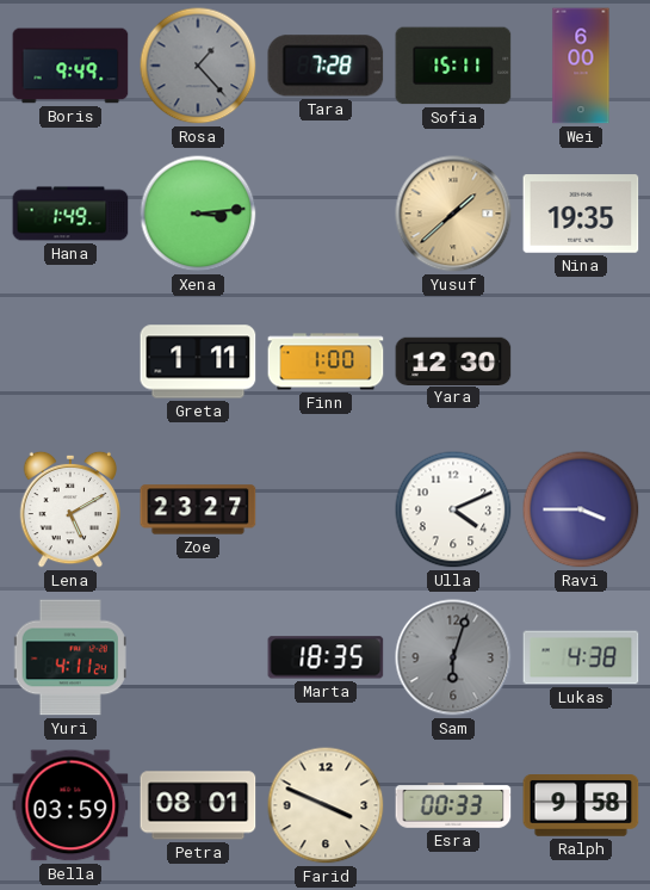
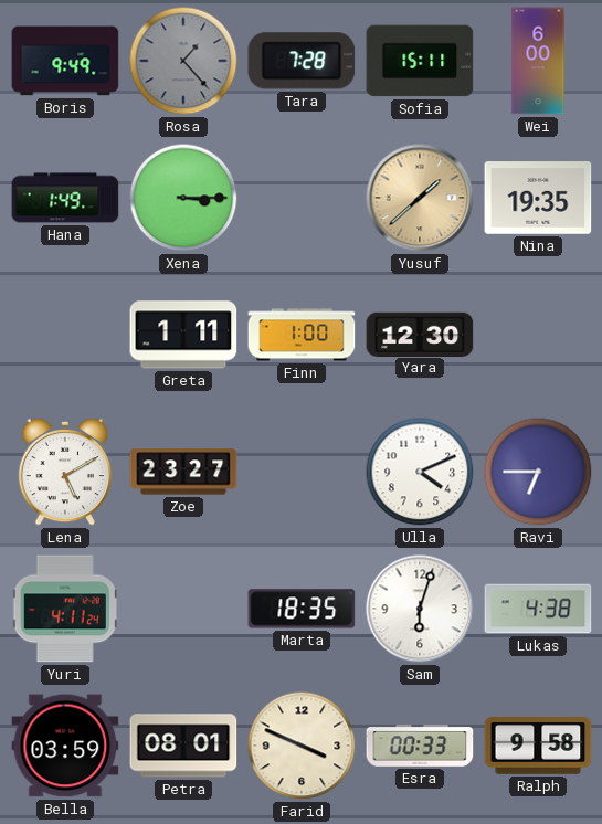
Xena: 3:14 -> 3:15 (183, 198)
Ravi: 3:45 -> 6:45 (538, 472)
Sam dial: grey -> white (420, 609)
